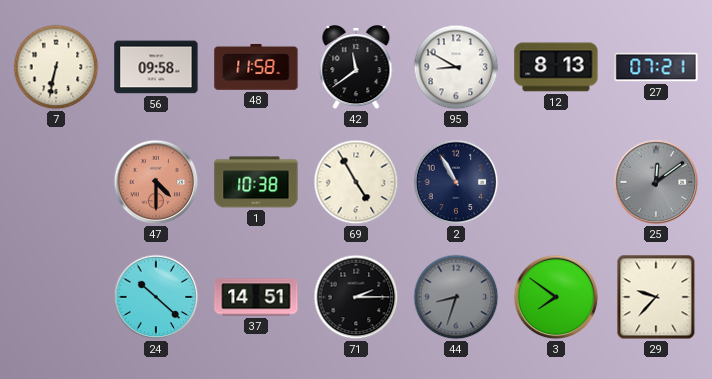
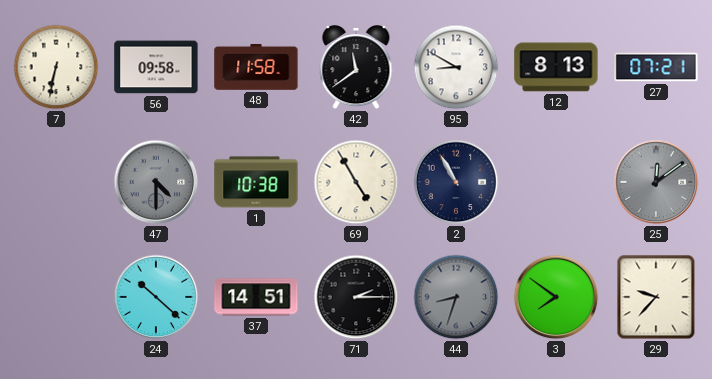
47 dial: salmon -> grey (156, 182)
